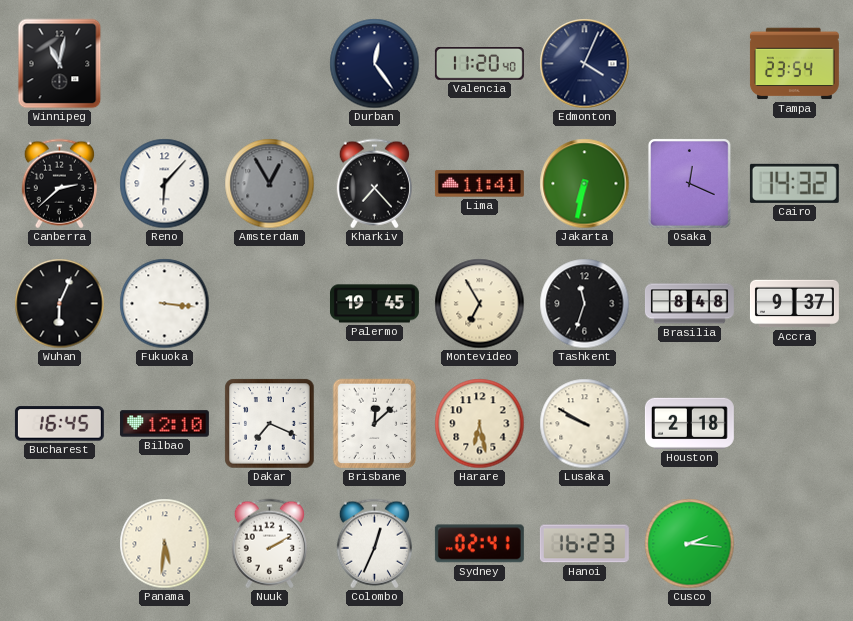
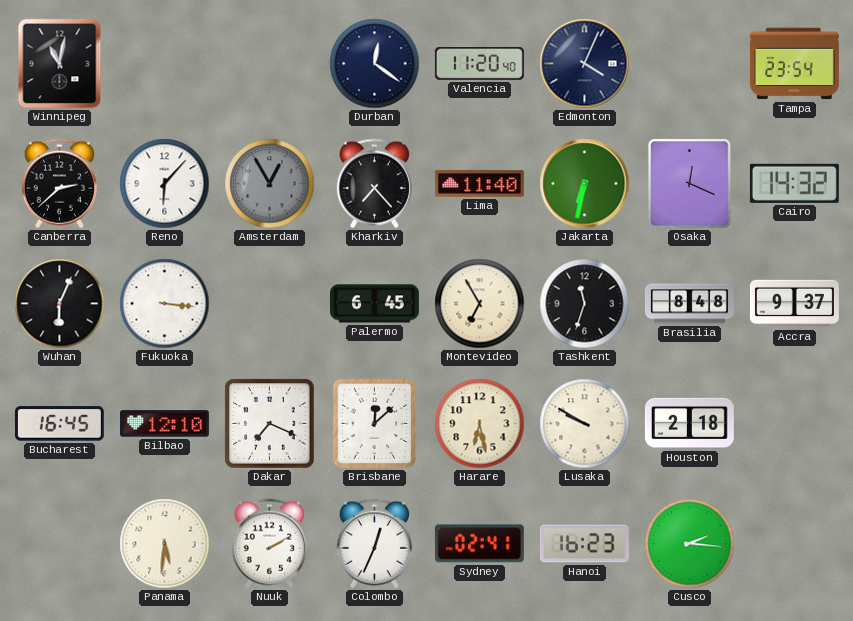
Durban: 12:24 -> 12:21 (375, 64)
Lima: 11:41 -> 11:40 (479, 184)
Palermo: 19:45 -> 6:45 (374, 304)
